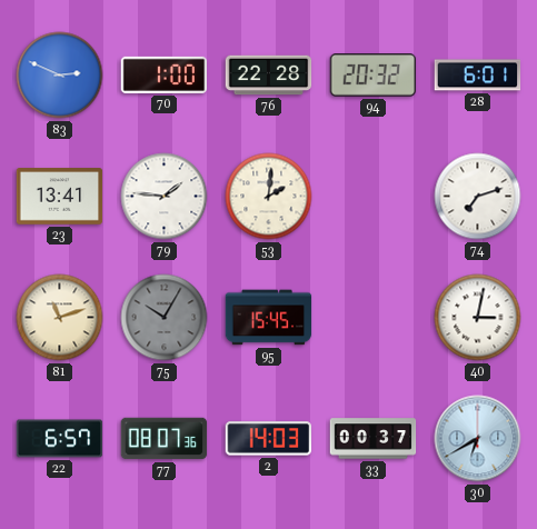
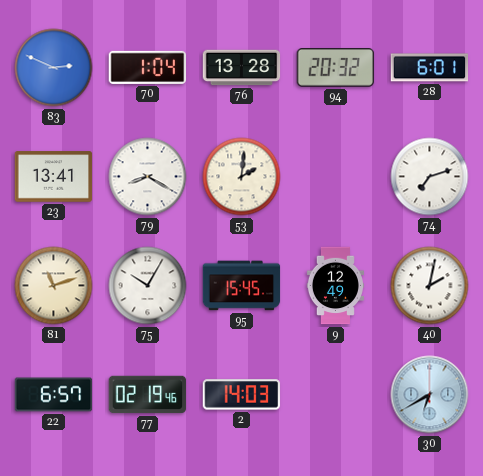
70: 1:00 -> 1:04 (148, 67)
76: 22:28 -> 13:28 (242, 68)
79: 1:46 -> 8:20 (148, 177)
75 dial: grey -> white (148, 286)
9: none -> 12:49 (335, 286)
40: 3:02 -> 2:02 (430, 286)
77: 08:07 -> 02:19 (148, 395)
33: 00:37 -> none (374, 439)
